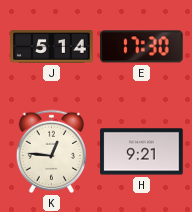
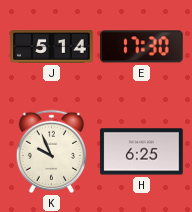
K: 12:46 -> 9:56 (51, 151)
H: 9:21 -> 6:25 (142, 152)
